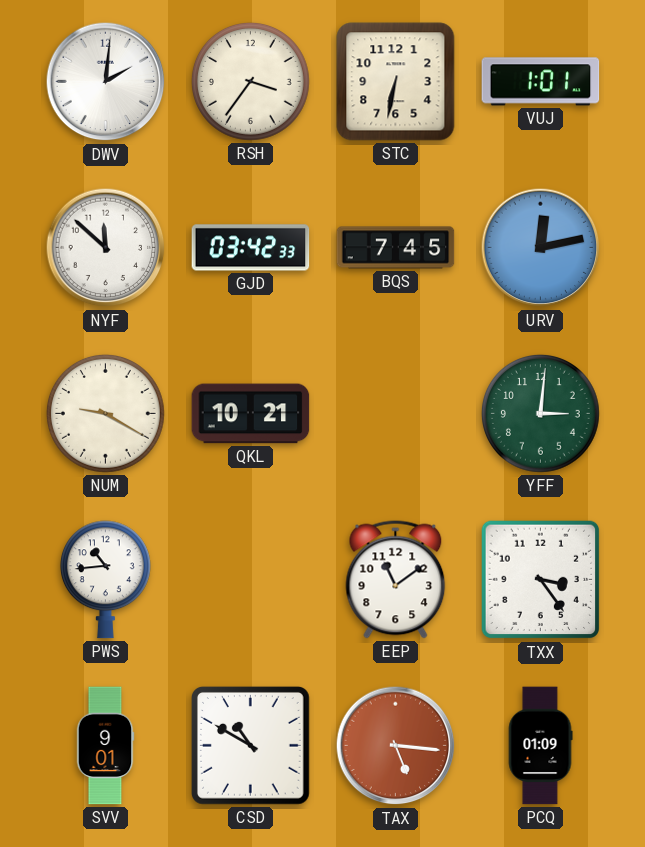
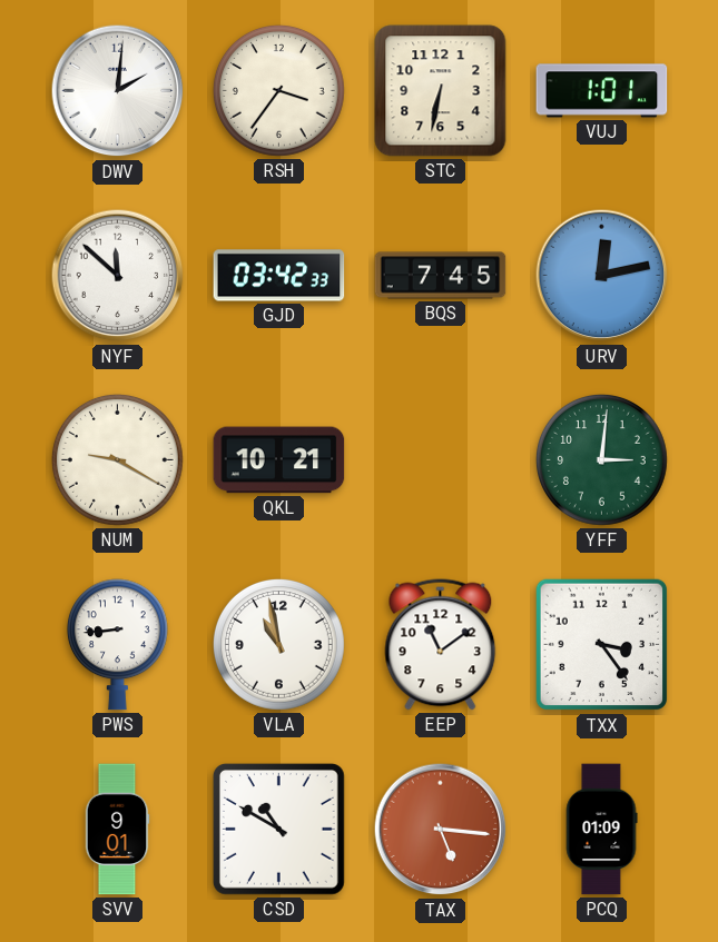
PWS: 10:44 -> 8:44 (117, 645)
VLA: none -> 10:58 (278, 644)
